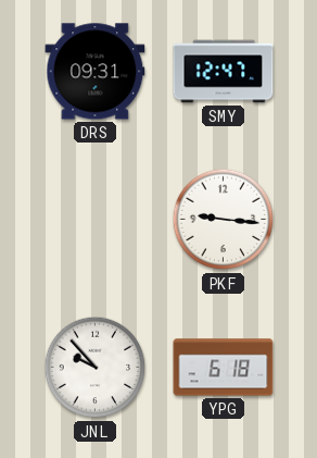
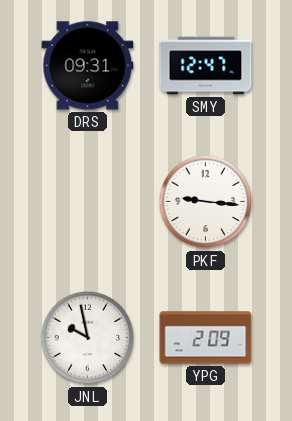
JNL: 9:53 -> 9:58 (88, 338)
YPG: 6:18 -> 2:09 (206, 338)
